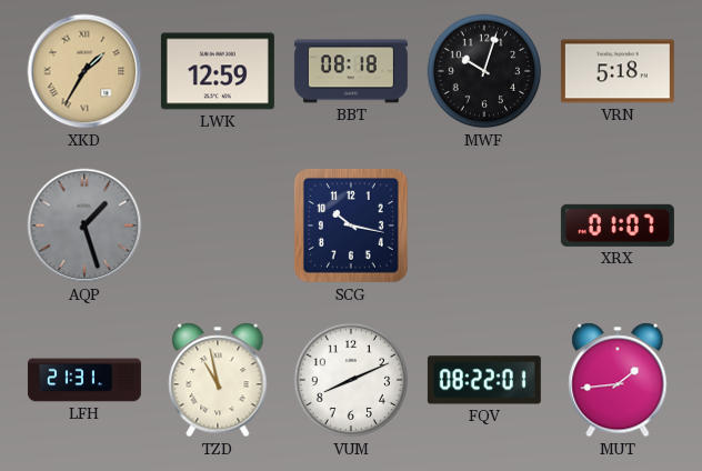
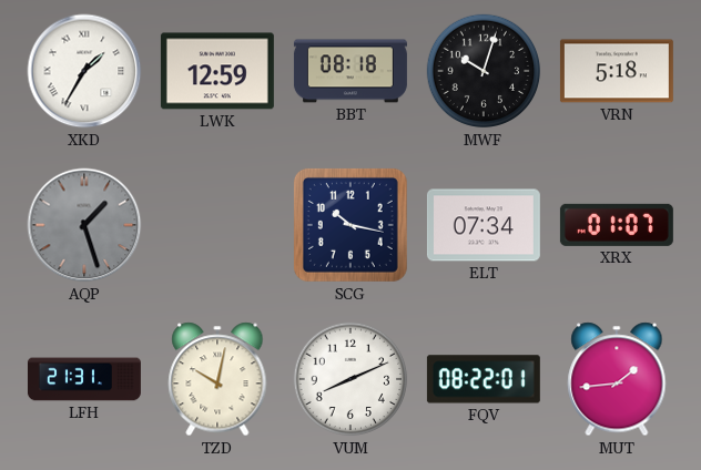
XKD dial: champagne -> white (84, 71)
ELT: none -> 07:34 (484, 225)
TZD: 10:58 -> 10:02 (217, 379)
